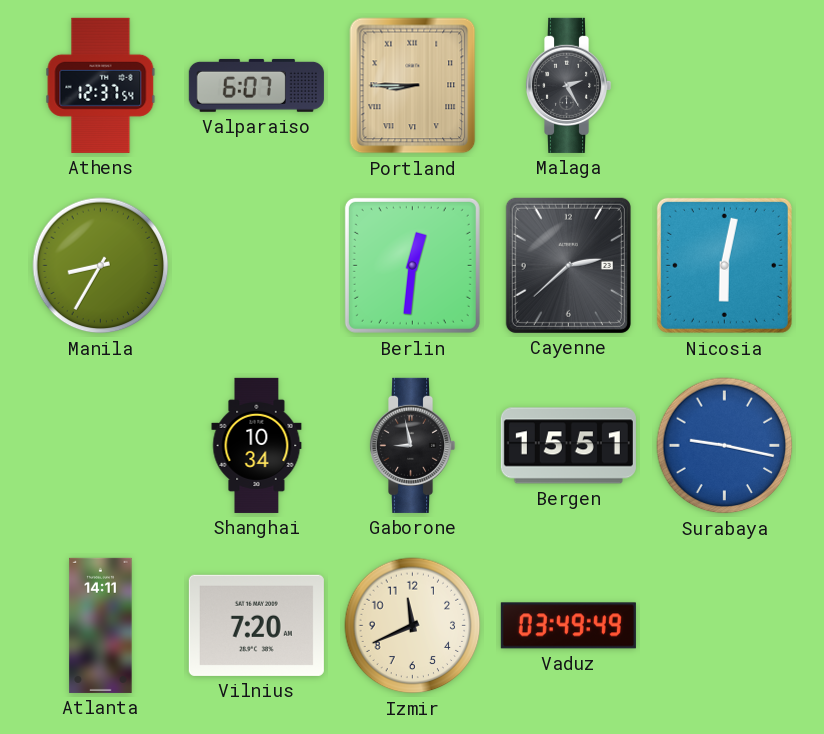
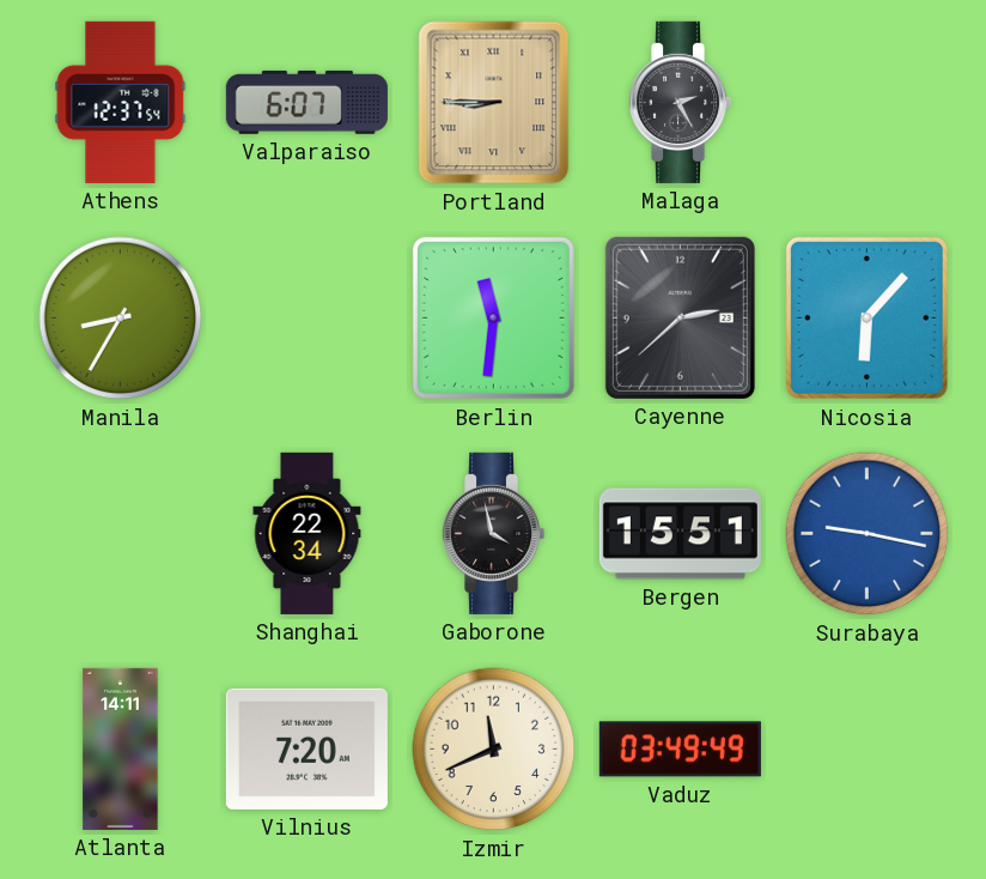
Berlin: 12:31 -> 11:31 (493, 317)
Nicosia: 6:02 -> 6:07 (866, 317)
Shanghai: 10:34 -> 22:34 (308, 533)
Gaborone: 8:58 -> 3:58 (494, 533)
